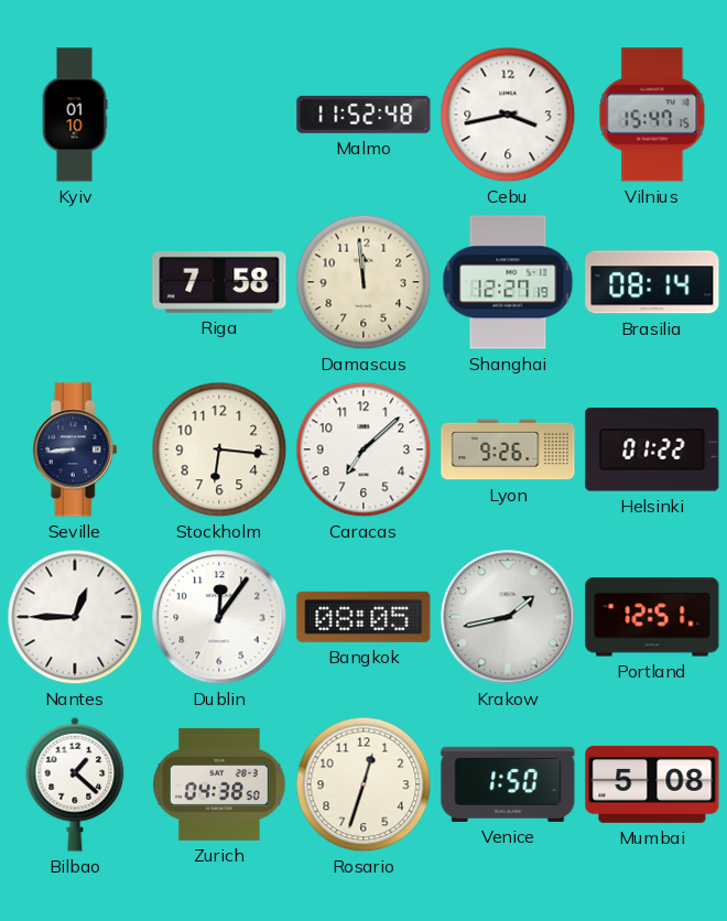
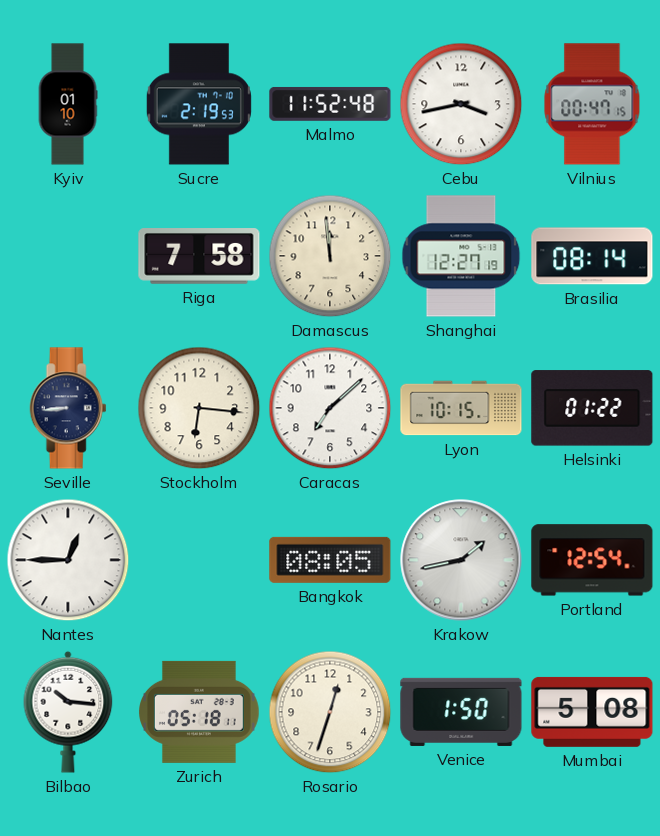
Sucre: none -> 2:19 (199, 104)
Vilnius: 15:47 -> 00:47 (592, 104)
Lyon: 9:26 -> 10:15 (461, 408)
Dublin: 12:06 -> none (219, 617)
Portland: 12:51 -> 12:54 (592, 560)
Bilbao: 1:22 -> 10:16 (68, 712)
Zurich: 04:38 -> 05:18 (200, 712)
